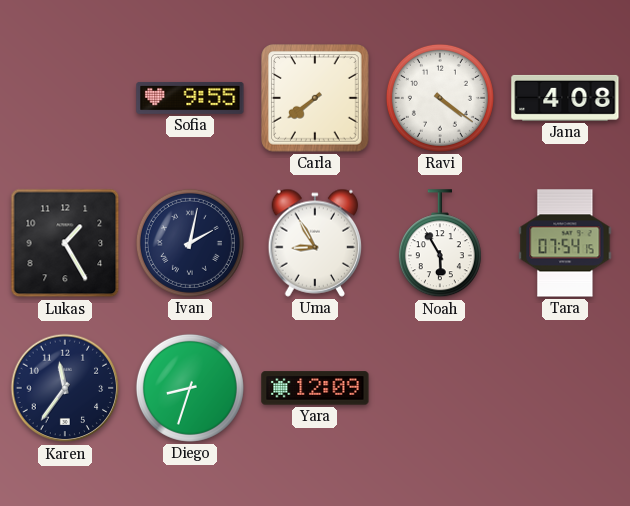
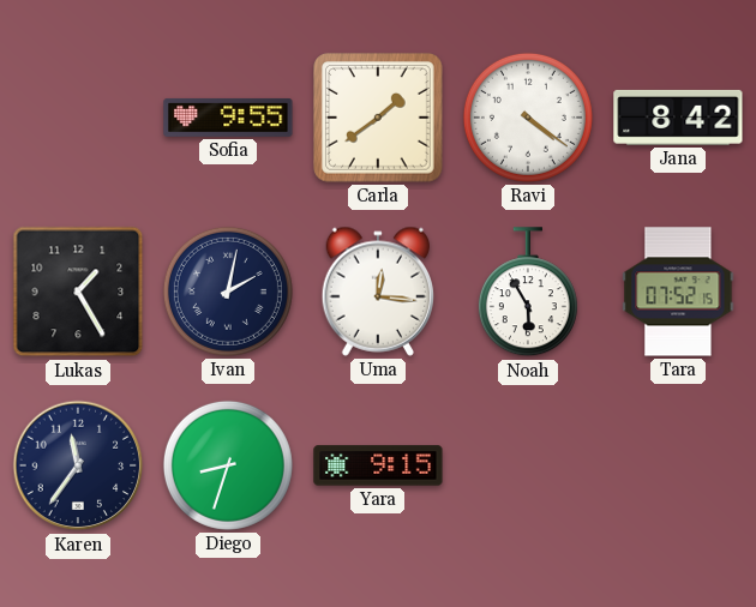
Carla: 7:39 -> 1:39 (378, 118)
Jana: 4:08 -> 8:42 (678, 118)
Uma: 8:55 -> 12:16 (378, 292)
Tara: 07:54 -> 07:52 (678, 292)
Yara: 12:09 -> 9:15 (378, 465)
